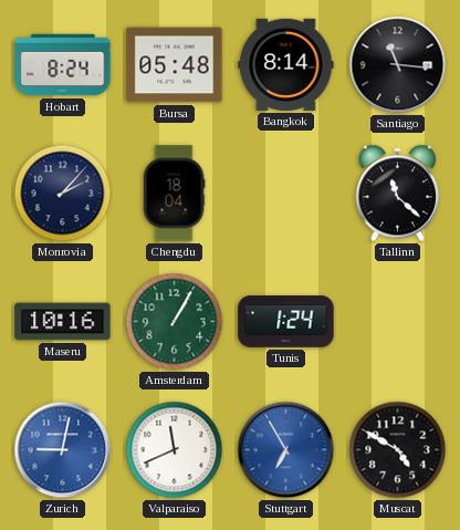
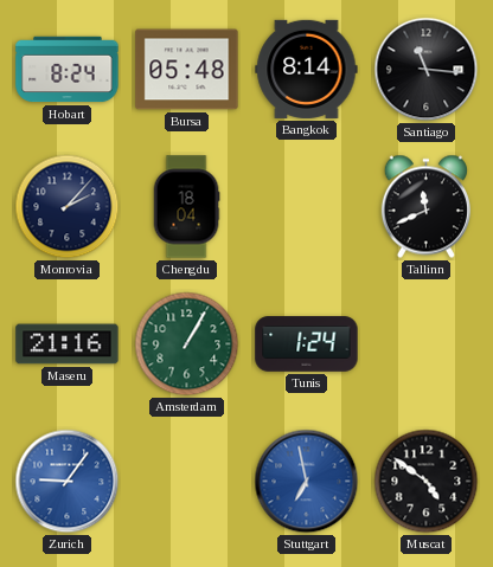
Tallinn: 11:22 -> 11:41 (425, 207)
Maseru: 10:16 -> 21:16 (68, 344)
Zurich: 9:02 -> 9:06 (68, 482)
Valparaiso: 11:41 -> none (175, 450)
Stuttgart: 6:55 -> 6:58 (307, 482)
Muscat: 4:50 -> 4:51 (427, 482)
